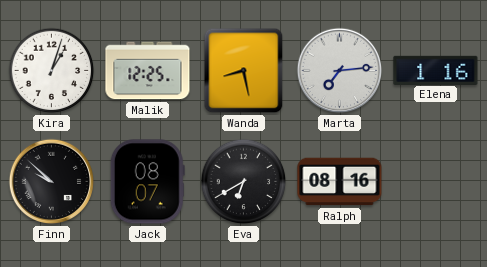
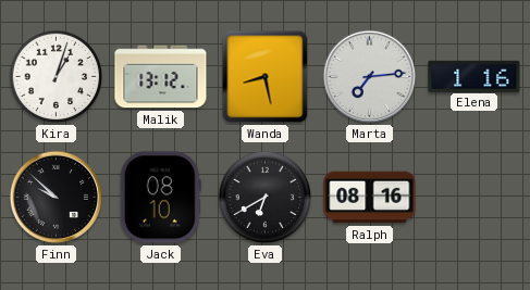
Malik: 12:25 -> 13:12 (161, 77)
Jack: 08:07 -> 08:10 (160, 198)
